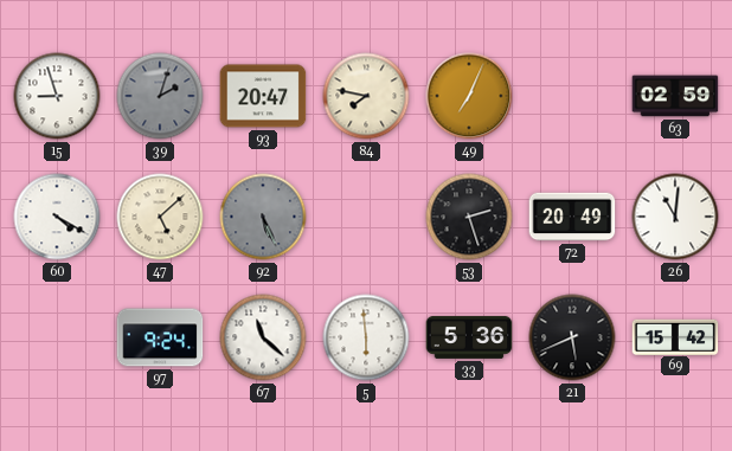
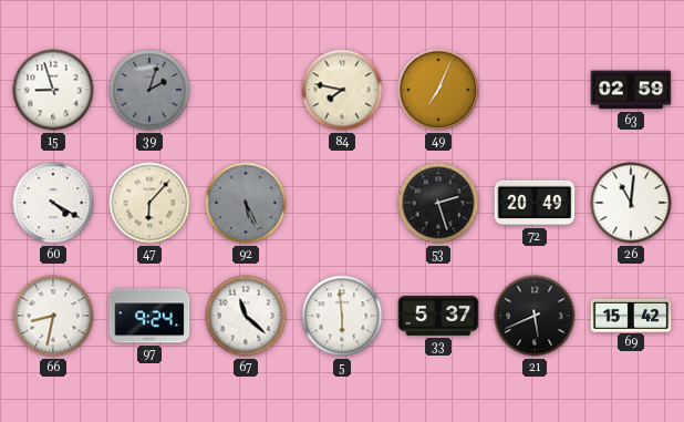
93: 20:47 -> none (263, 96)
47: 5:08 -> 6:07 (149, 203)
66: none -> 8:32 (53, 316)
33: 5:36 -> 5:37 (438, 316)
